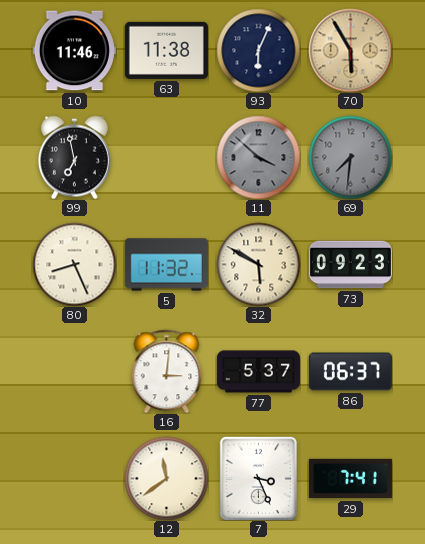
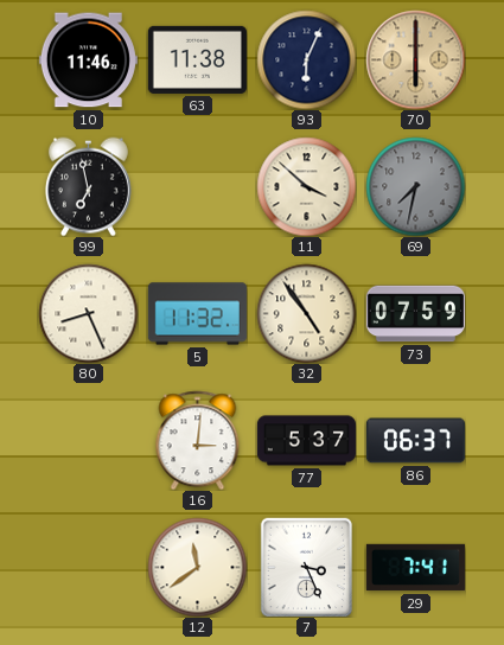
70: 5:55 -> 6:00 (415, 59)
11 dial: grey -> cream (306, 186)
69: 7:31 -> 7:32 (415, 186)
32: 5:50 -> 4:54 (306, 313)
73: 09:23 -> 07:59 (415, 314)
